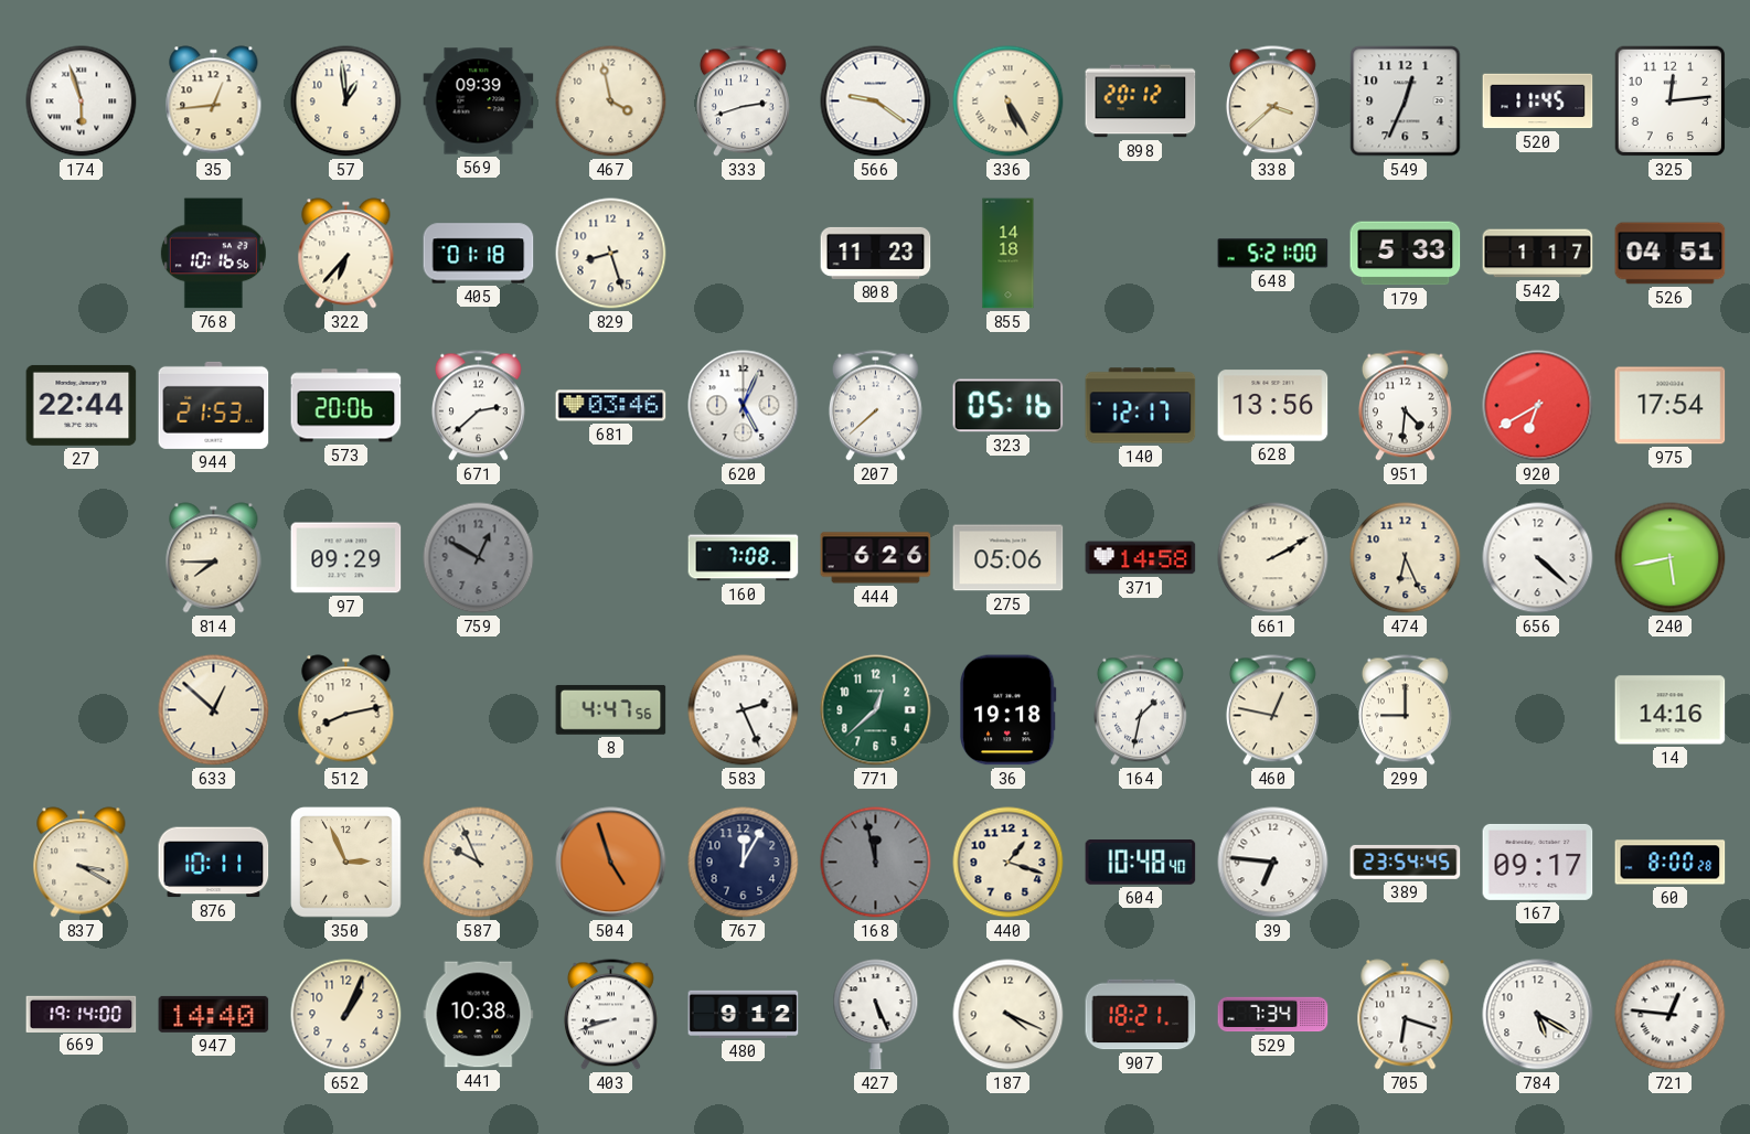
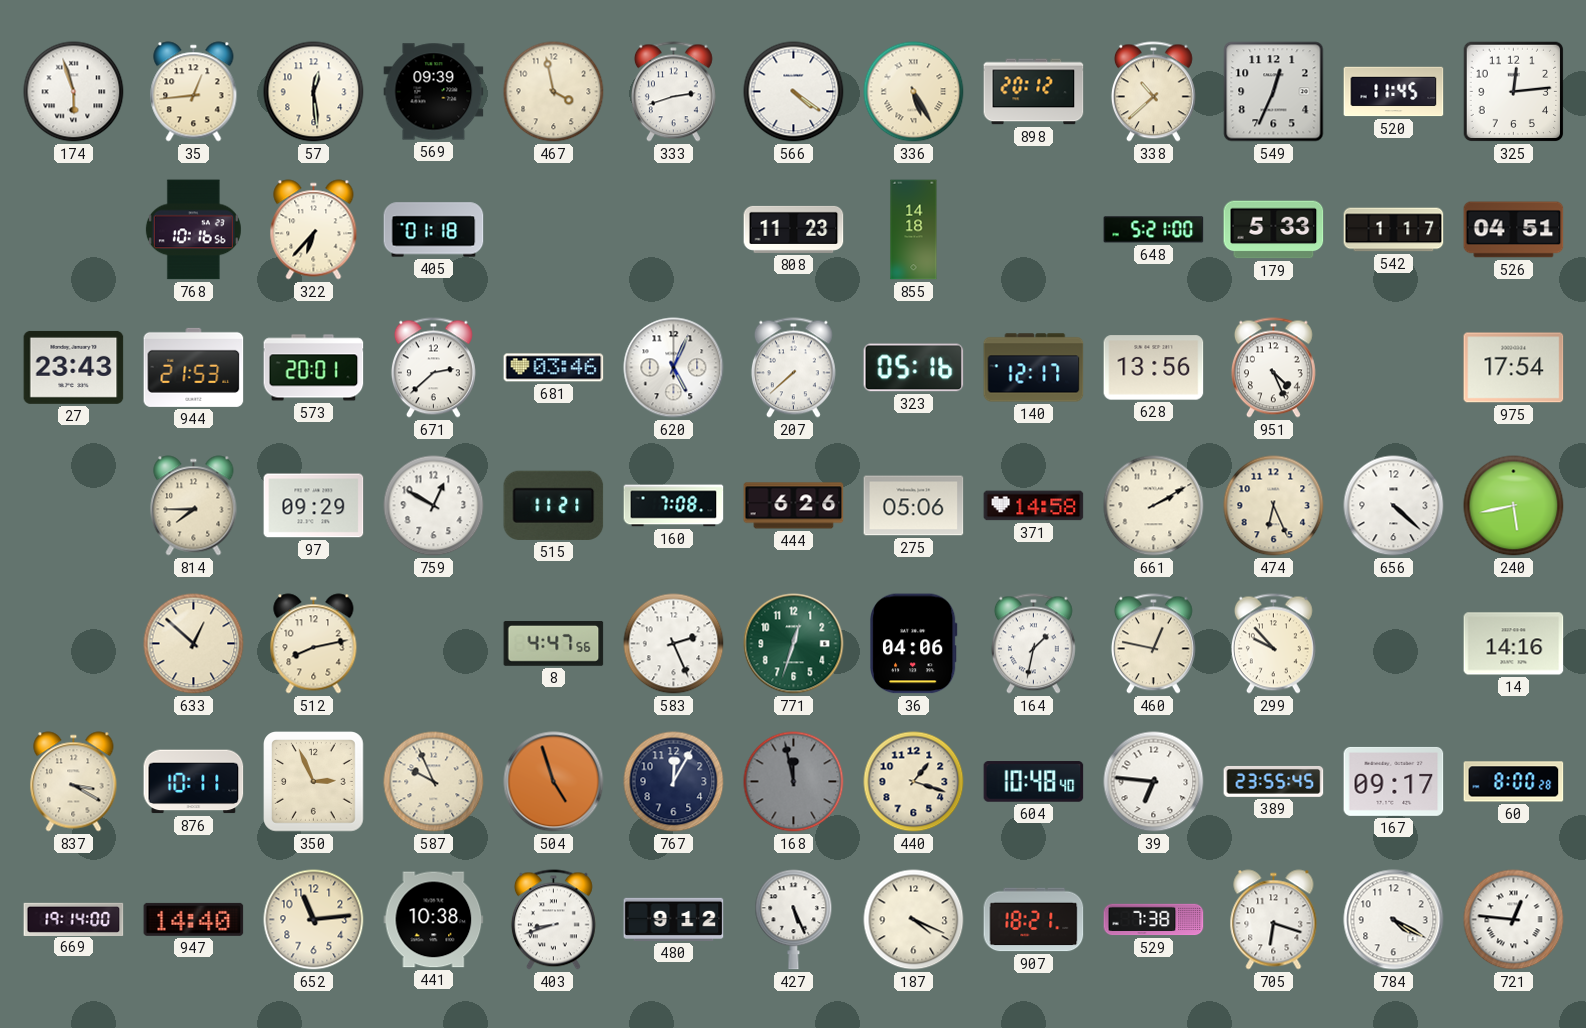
57: 12:59 -> 12:29 (314, 92)
566: 9:21 -> 4:21 (794, 92)
338: 3:38 -> 10:38 (1153, 92)
829: 8:27 -> none (611, 254)
27: 22:44 -> 23:43 (74, 367)
573: 20:06 -> 20:01 (314, 368)
951: 4:31 -> 4:26 (1273, 368)
920: 6:40 -> none (1538, 406)
759 dial: grey -> white (434, 506)
515: none -> 11:21 (554, 505)
771: 12:38 -> 12:33 (794, 644)
36: 19:18 -> 04:06 (914, 644)
299: 9:00 -> 9:53 (1273, 644)
389: 23:54 -> 23:55 (1274, 781)
652: 1:04 -> 11:14 (314, 920)
529: 7:34 -> 7:38 (1154, 920)
784: 5:20 -> 4:20 (1394, 920)
